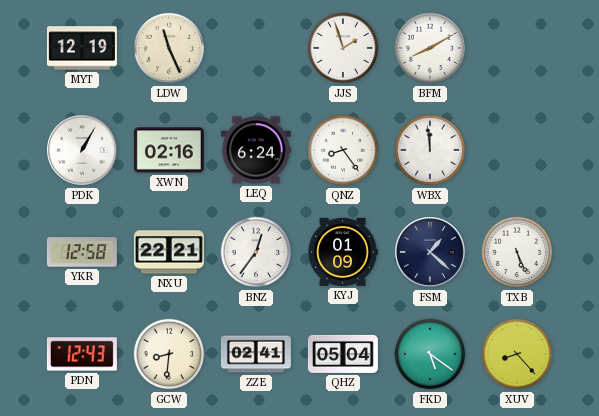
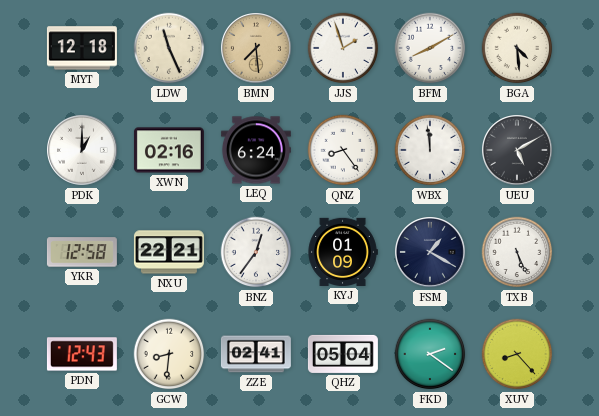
MYT: 12:19 -> 12:18 (82, 48)
BMN: none -> 7:29 (257, 49)
BGA: none -> 4:29 (517, 48)
PDK: 1:05 -> 1:00 (83, 151)
UEU: none -> 5:10 (518, 151)
FSM: 1:22 -> 1:20 (431, 253)
FKD: 5:21 -> 2:21 (430, 354)
